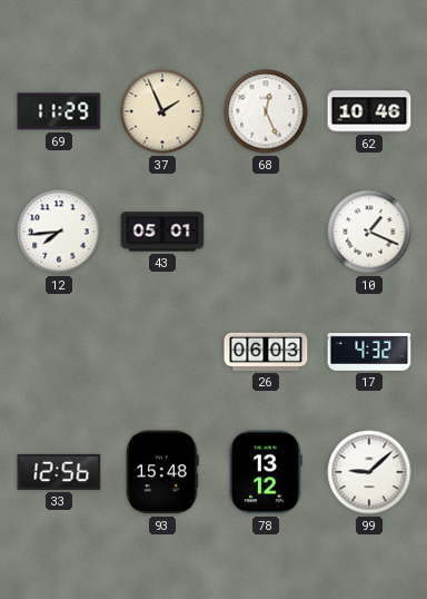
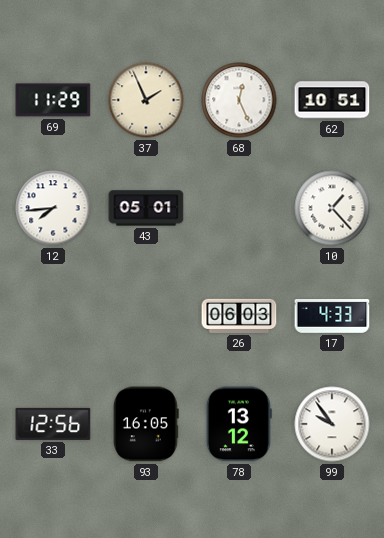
62: 10:46 -> 10:51 (332, 100)
10: 1:19 -> 1:23 (332, 208)
17: 4:32 -> 4:33 (332, 316)
93: 15:48 -> 16:05 (147, 424)
99: 9:08 -> 9:54 (332, 424)
